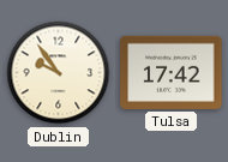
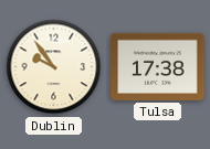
Tulsa: 17:42 -> 17:38 (158, 66)
